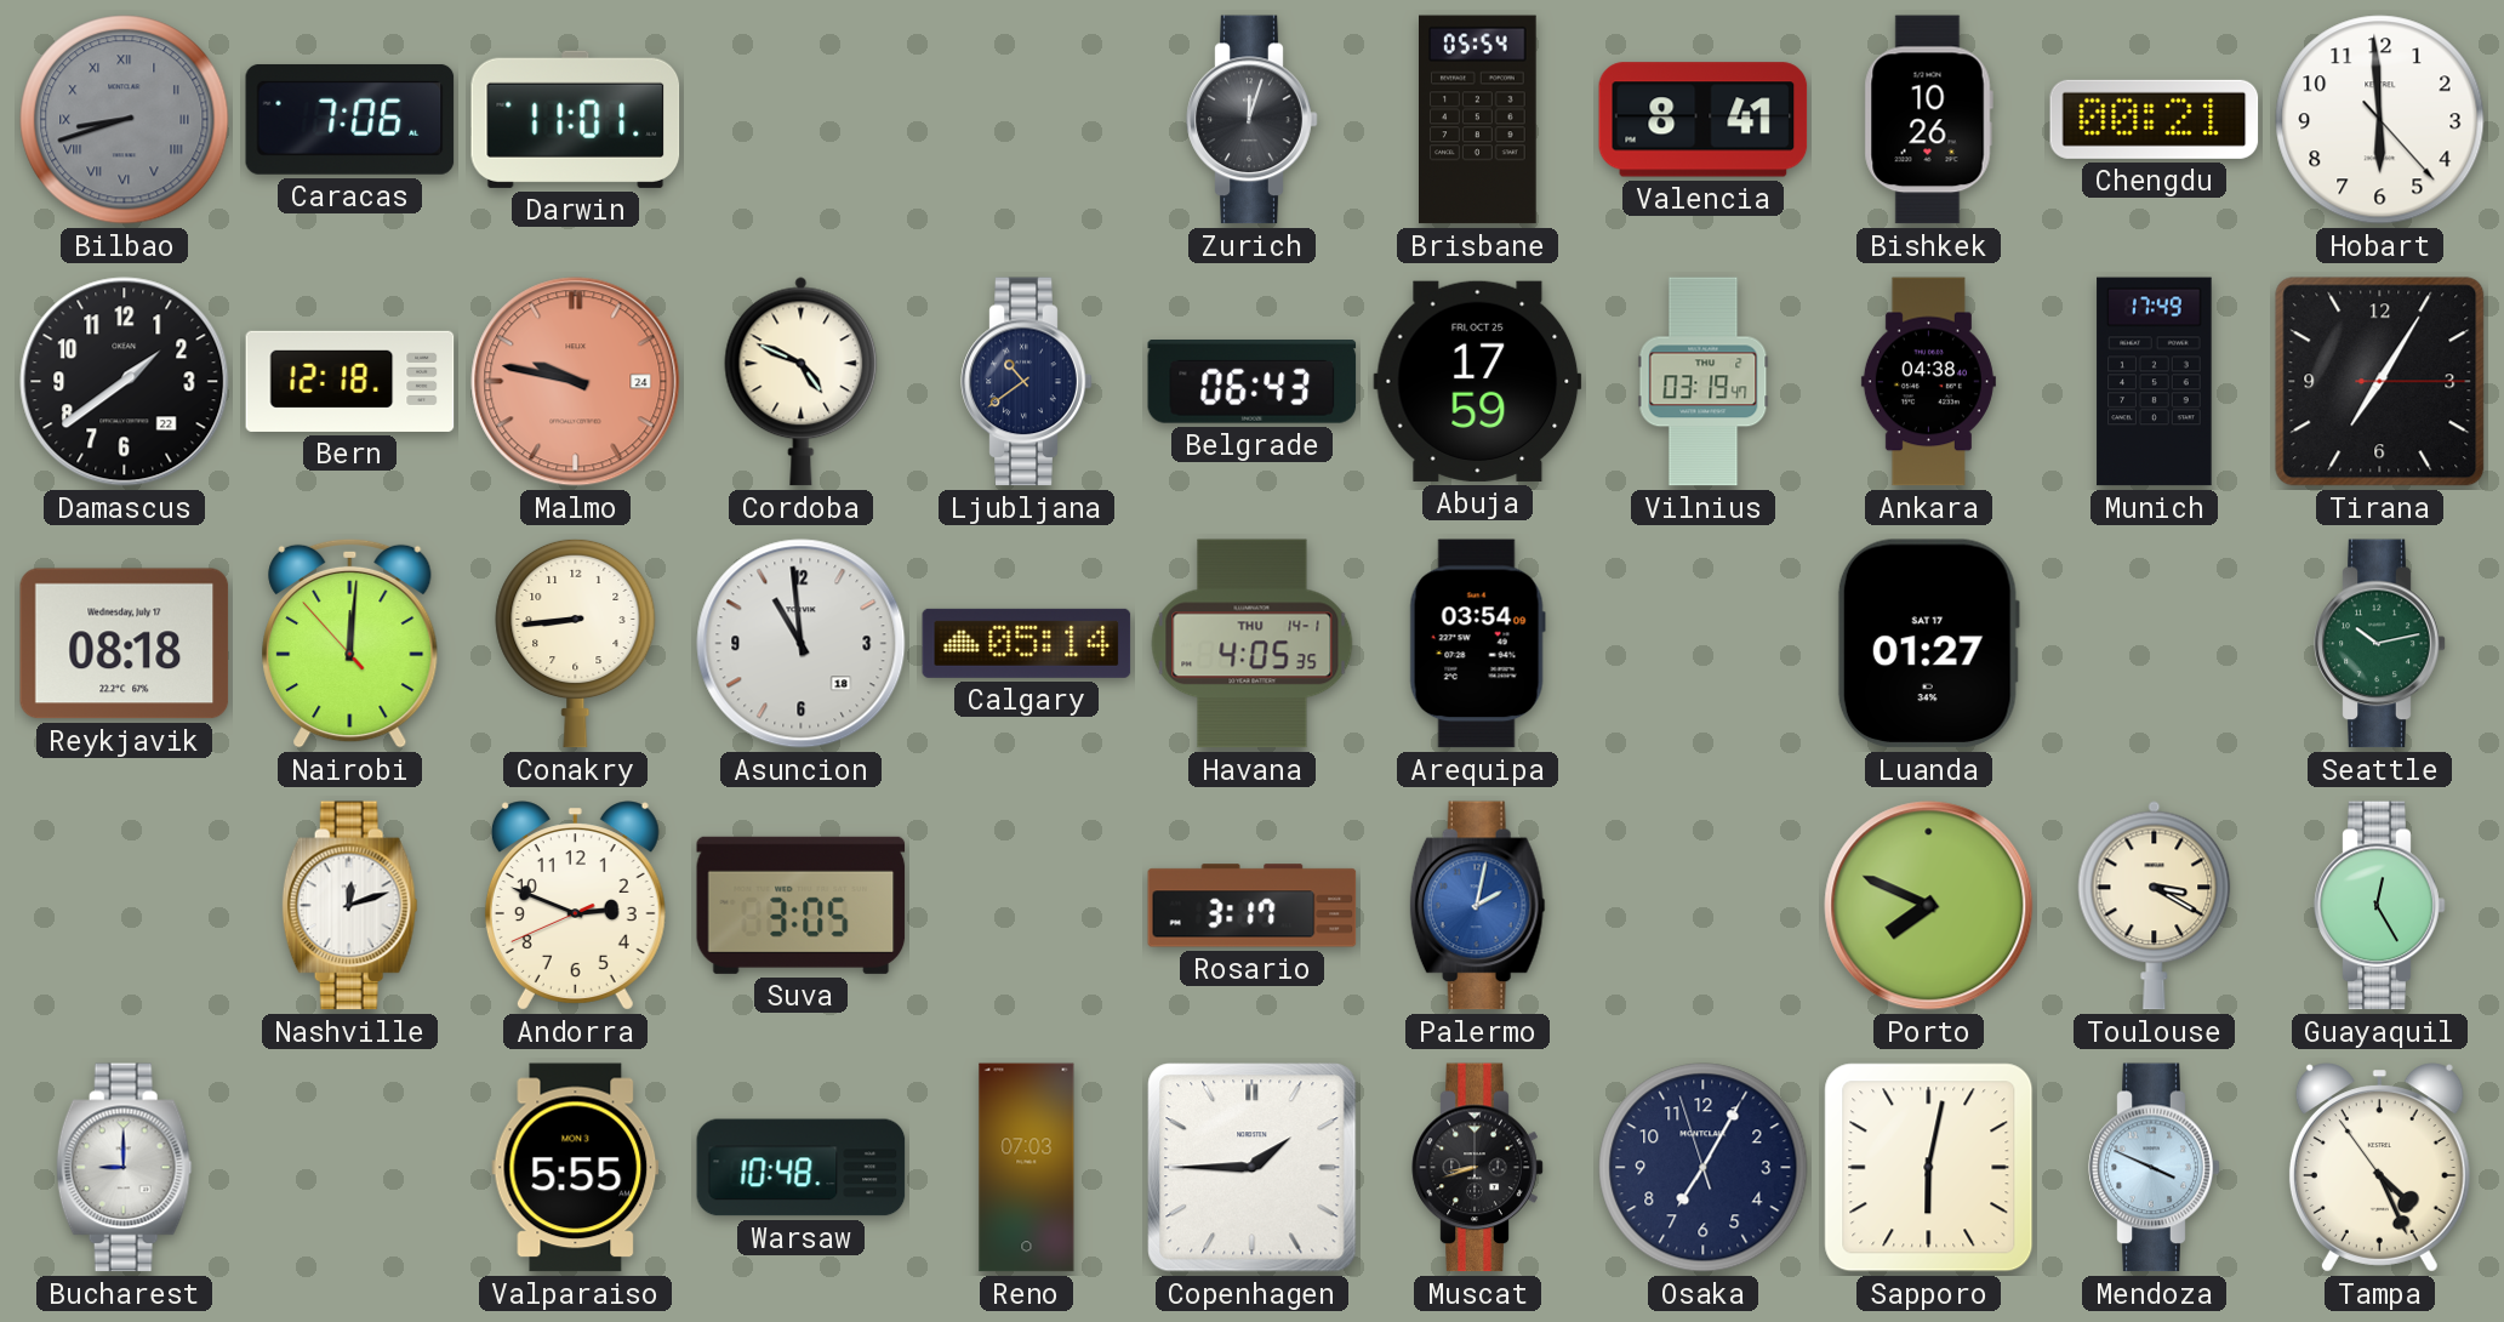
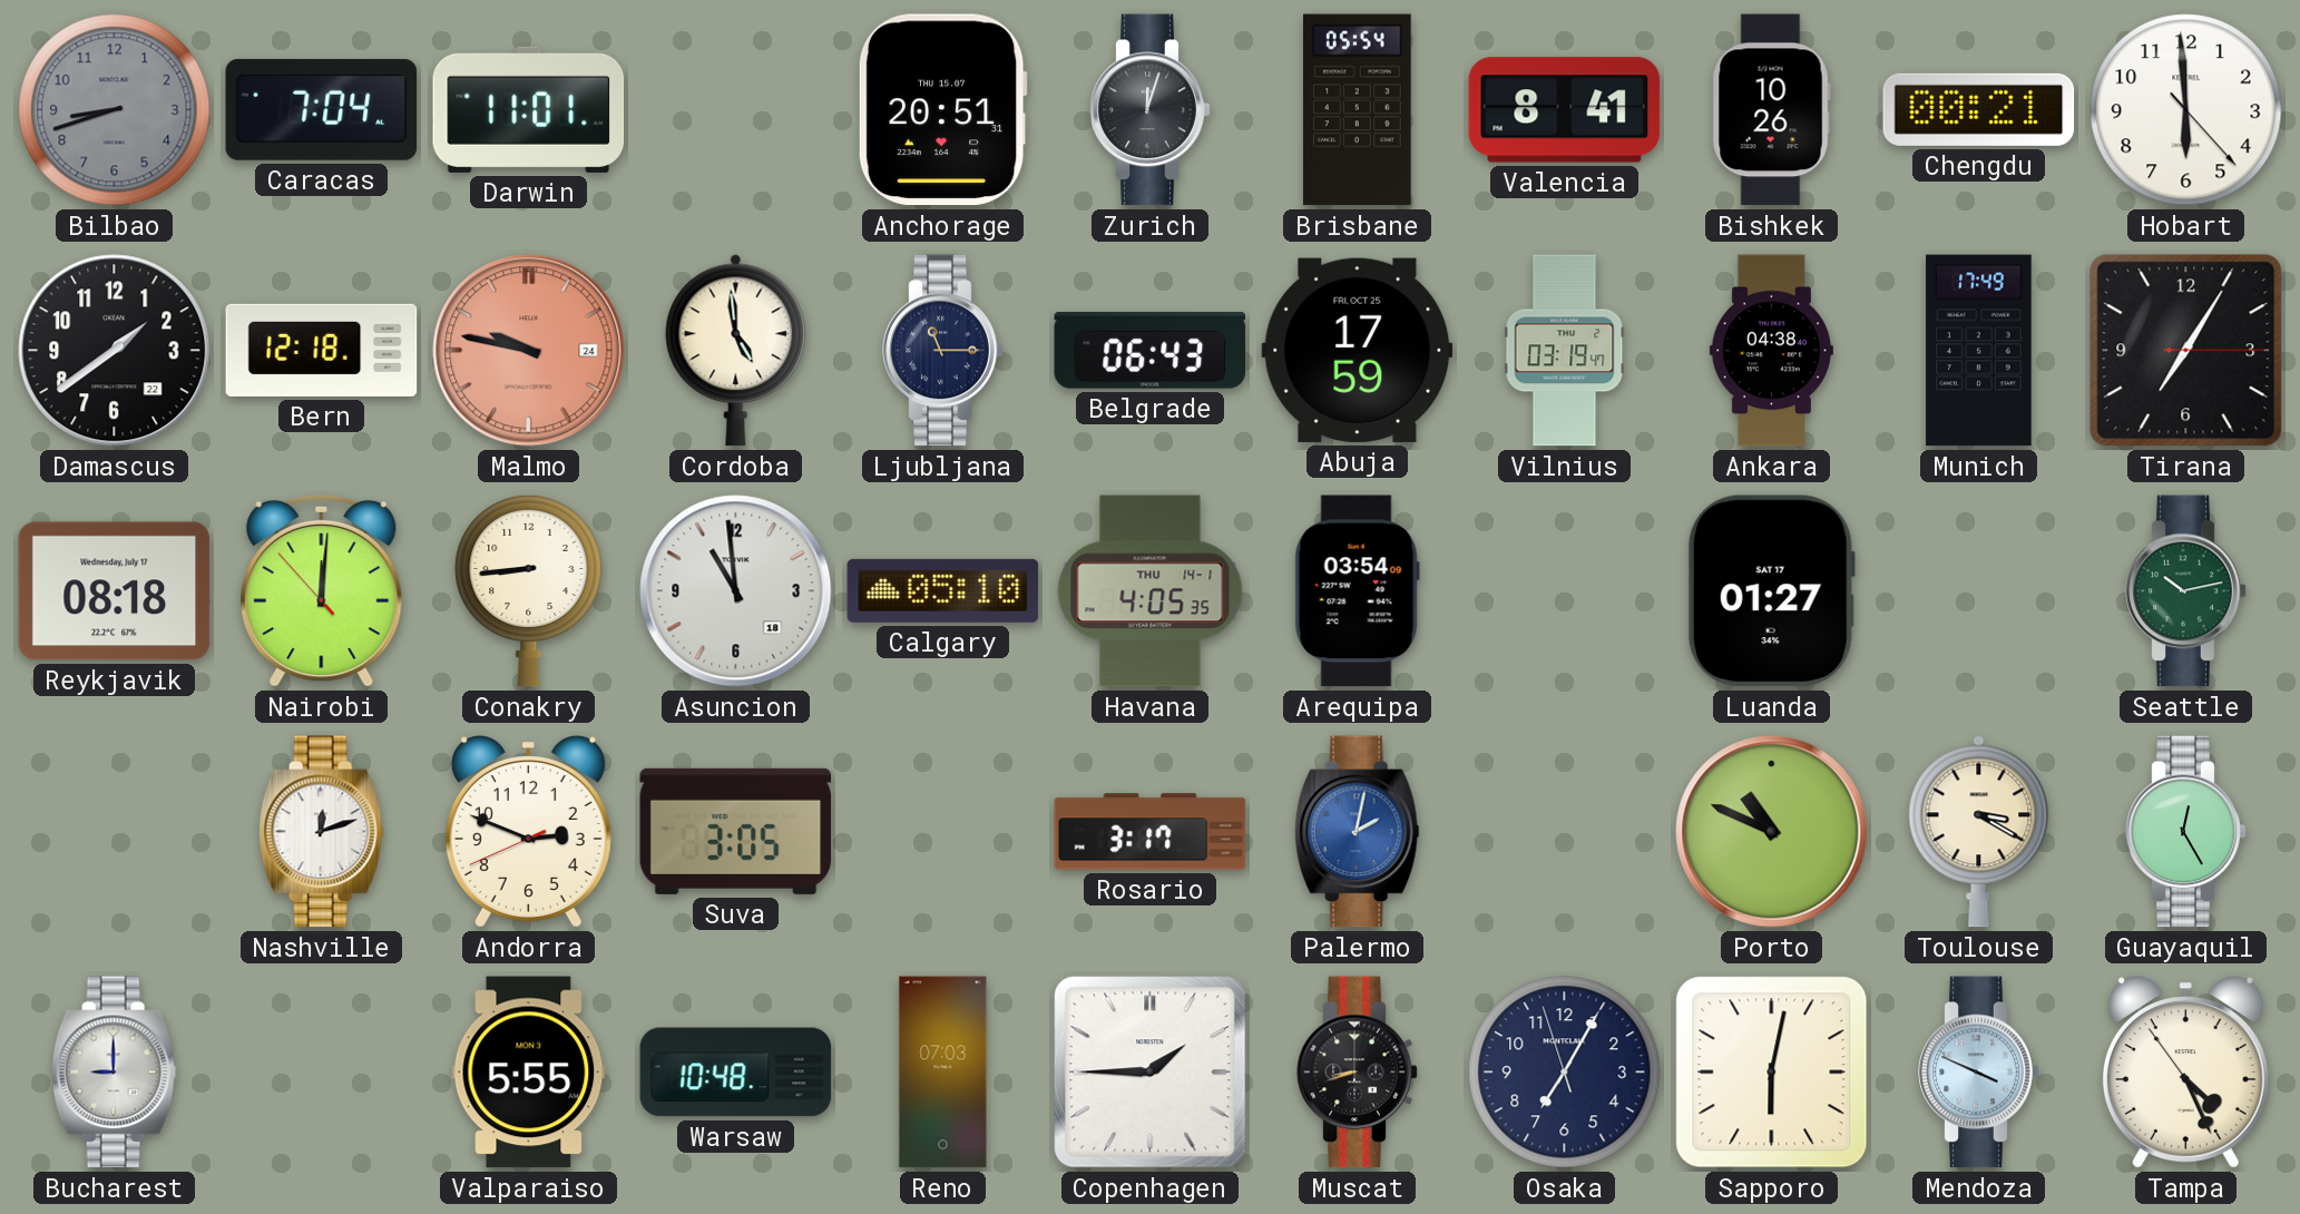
Bilbao numerals: Roman -> Arabic (115, 110)
Caracas: 7:06 -> 7:04 (322, 109)
Anchorage: none -> 20:51 (942, 110)
Cordoba: 4:49 -> 4:59 (736, 351)
Ljubljana: 10:39 -> 11:15 (943, 351)
Calgary: 05:14 -> 05:10 (943, 590)
Porto: 7:49 -> 10:49 (1772, 832)
